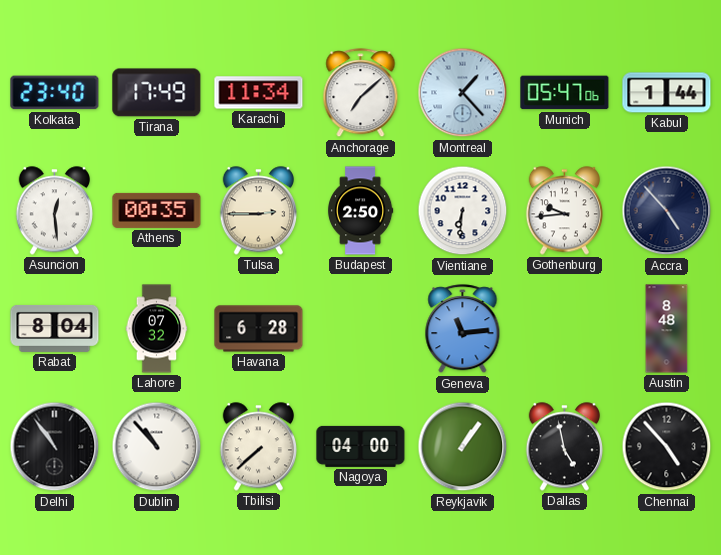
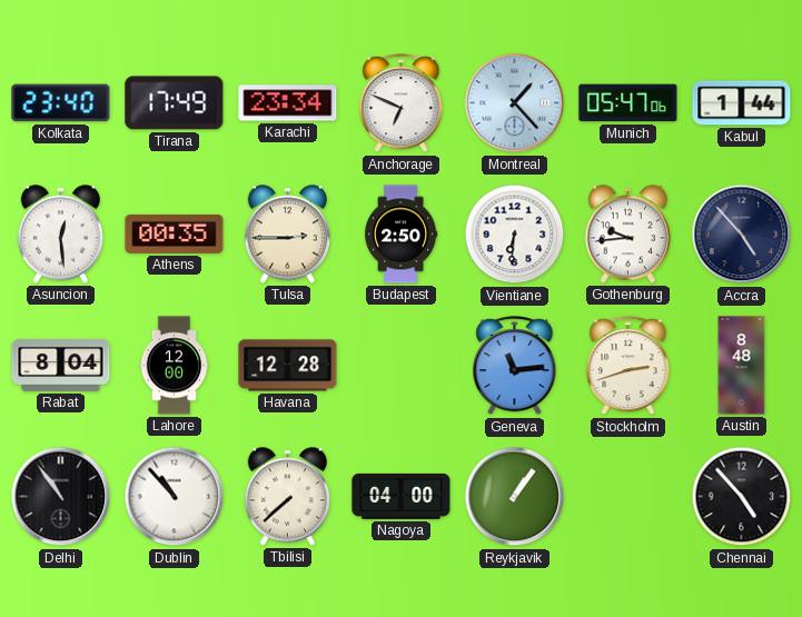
Karachi: 11:34 -> 23:34 (288, 103)
Anchorage: 7:08 -> 6:49 (402, 103)
Lahore: 07:32 -> 12:00 (175, 366)
Havana: 6:28 -> 12:28 (288, 366)
Stockholm: none -> 2:42 (628, 366)
Dallas: 4:58 -> none (564, 447)
